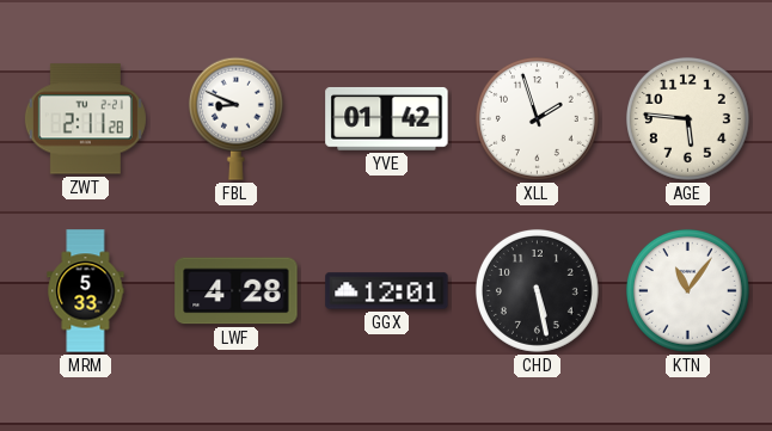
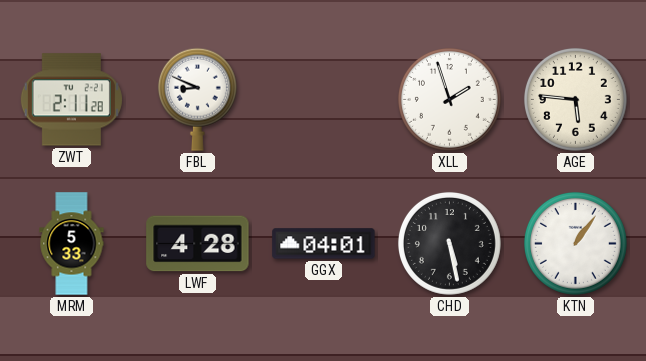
YVE: 01:42 -> none (387, 118)
GGX: 12:01 -> 04:01 (324, 244)
KTN: 11:06 -> 1:06 (575, 243)
